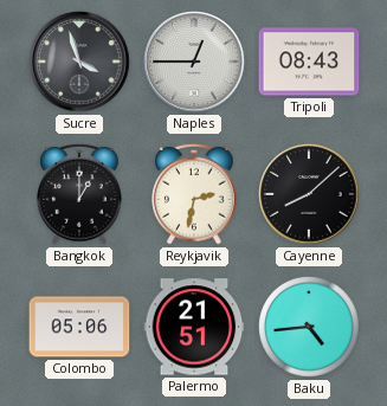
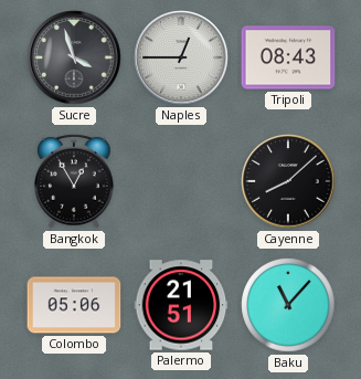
Bangkok: 1:00 -> 12:55 (74, 181)
Reykjavik: 2:32 -> none (194, 194)
Baku: 4:44 -> 11:07 (288, 305)
